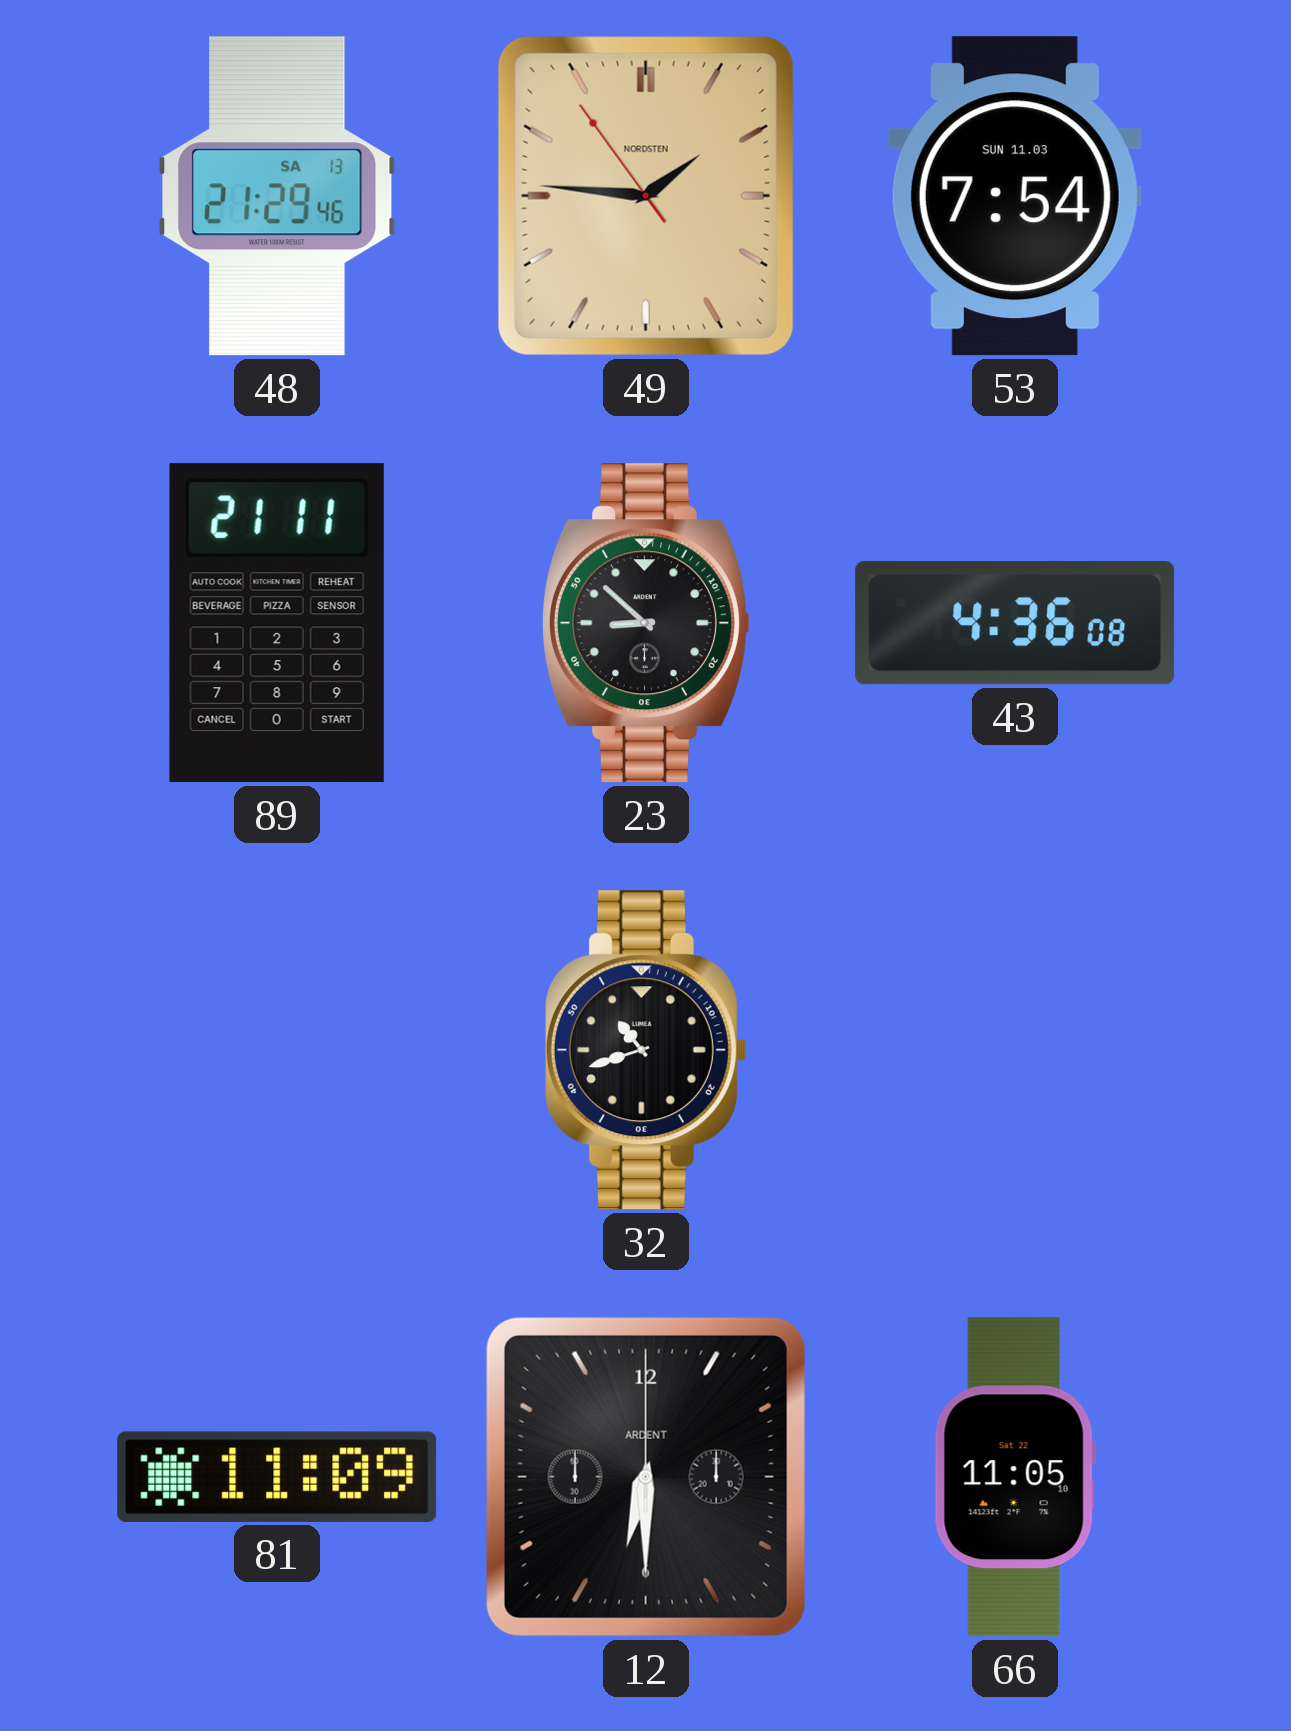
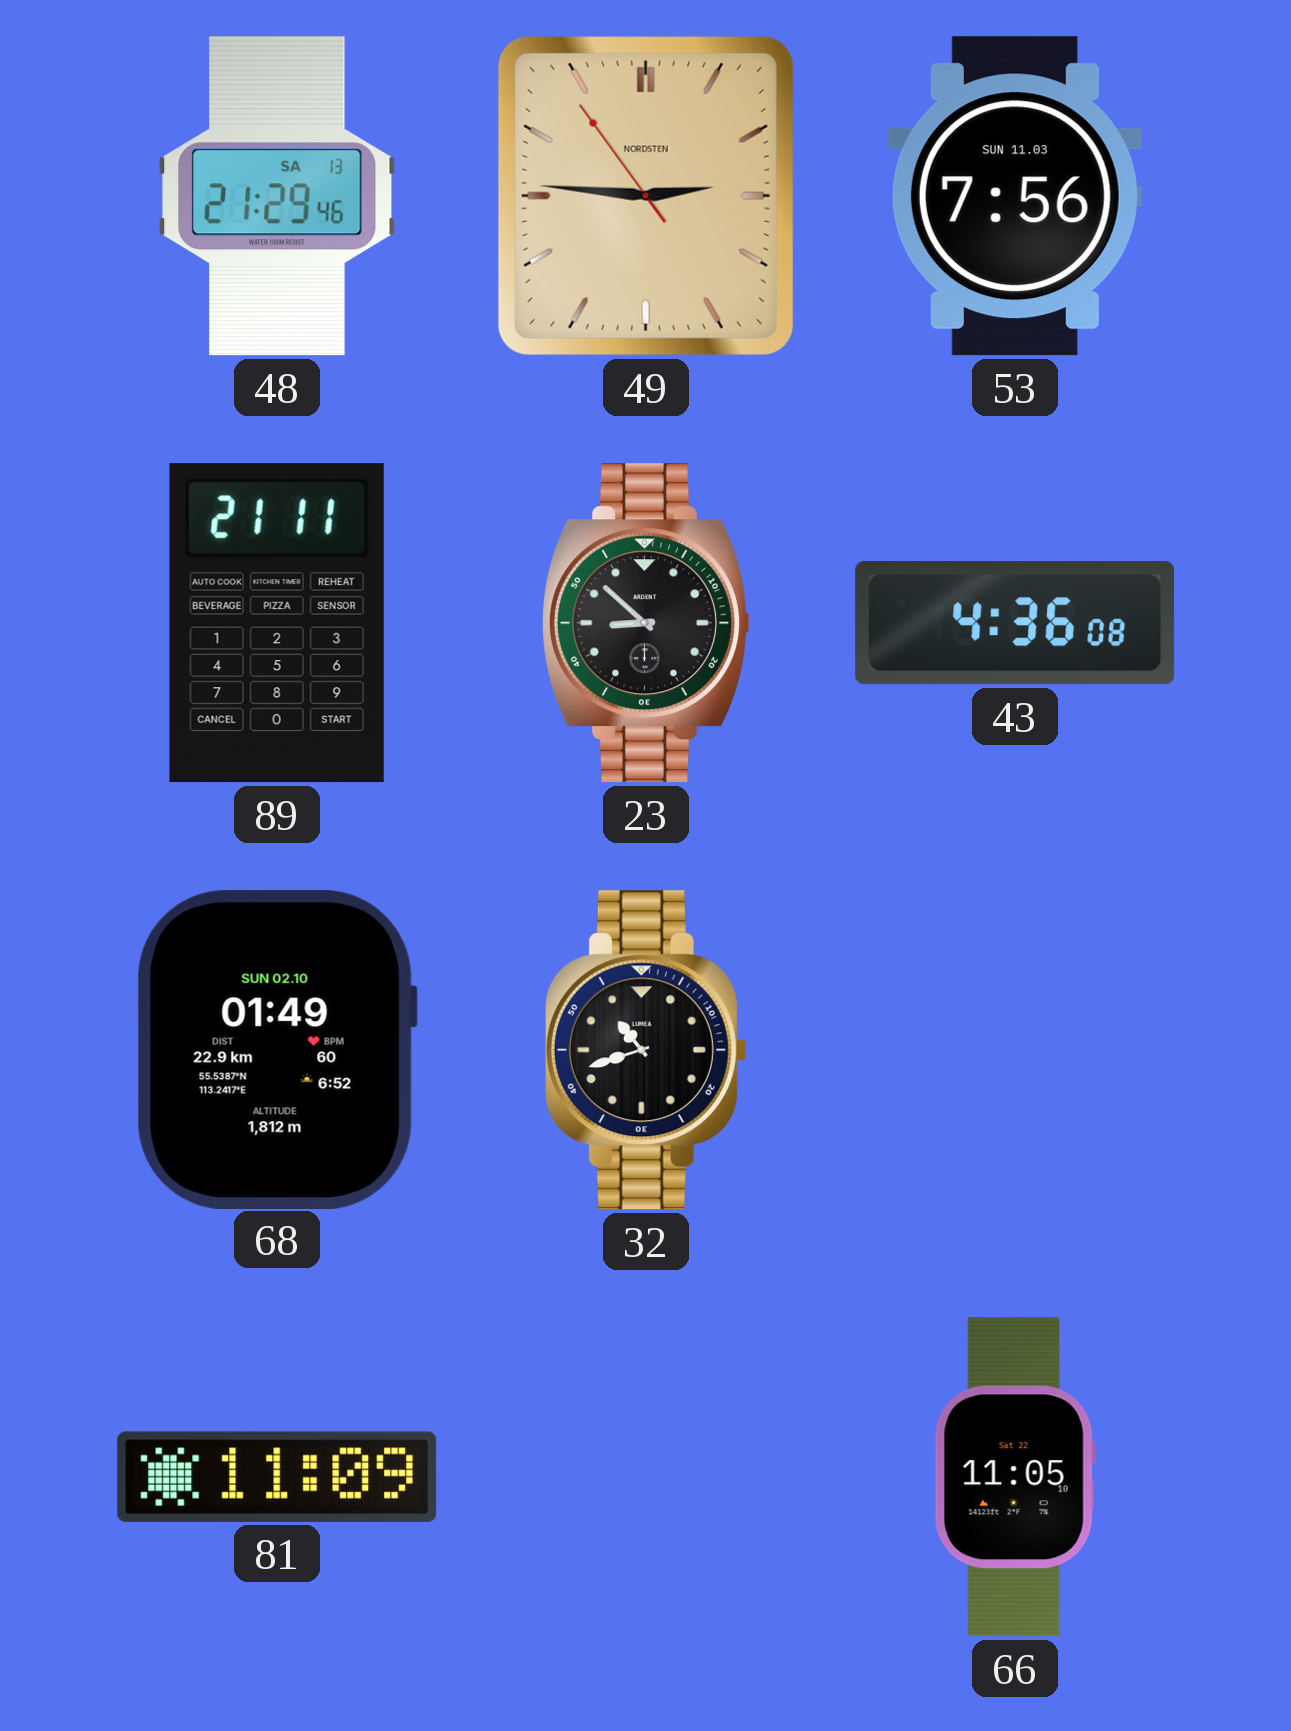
49: 1:45 -> 2:45 (646, 196)
53: 7:54 -> 7:56 (1015, 196)
68: none -> 01:49 (277, 1049)
12: 6:30 -> none (646, 1477)
